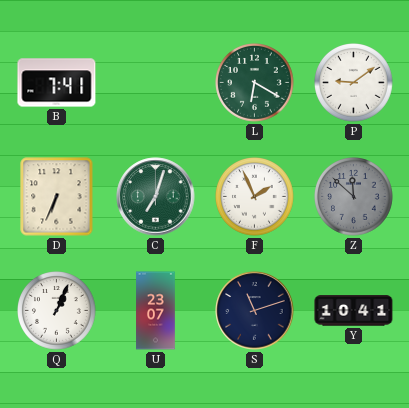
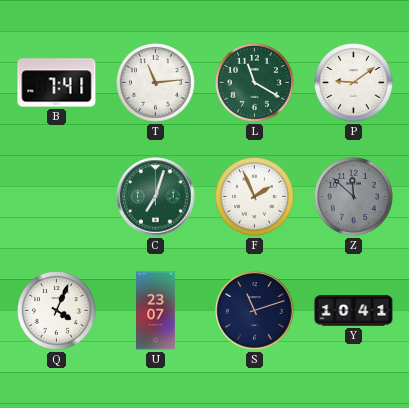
T: none -> 11:14 (156, 83)
L: 6:20 -> 11:20 (255, 83)
D: 6:34 -> none (57, 197)
Q: 1:04 -> 4:04 (57, 311)
